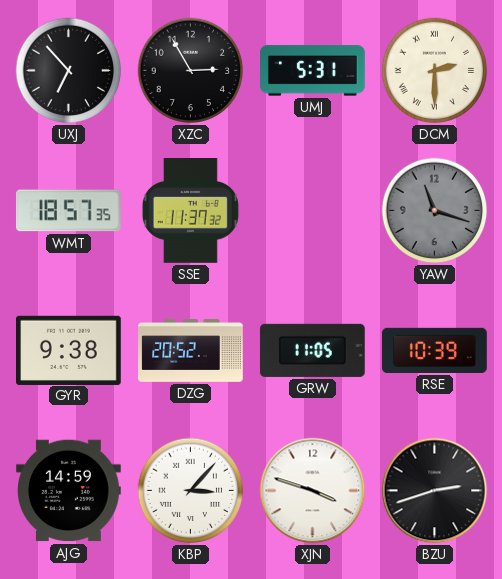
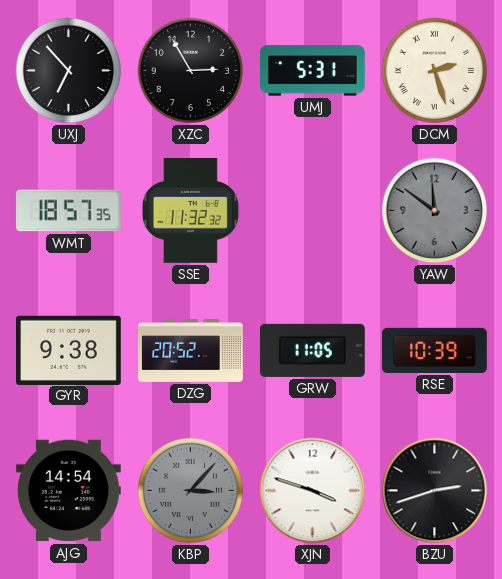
DCM: 2:30 -> 2:27 (435, 71)
SSE: 11:37 -> 11:32 (190, 211)
YAW: 11:18 -> 11:51 (435, 211)
AJG: 14:59 -> 14:54 (69, 491)
KBP dial: white -> grey (191, 491)
